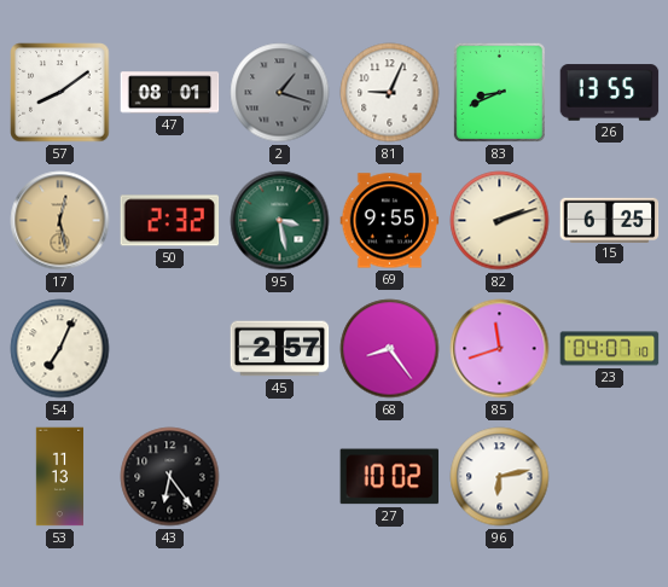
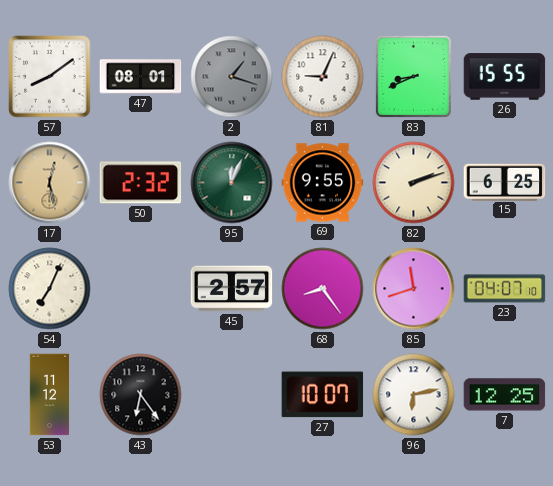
26: 13:55 -> 15:55 (505, 77)
95: 3:28 -> 12:04 (232, 183)
53: 11:13 -> 11:12 (50, 395)
27: 10:02 -> 10:07 (323, 395)
7: none -> 12:25 (505, 395)
